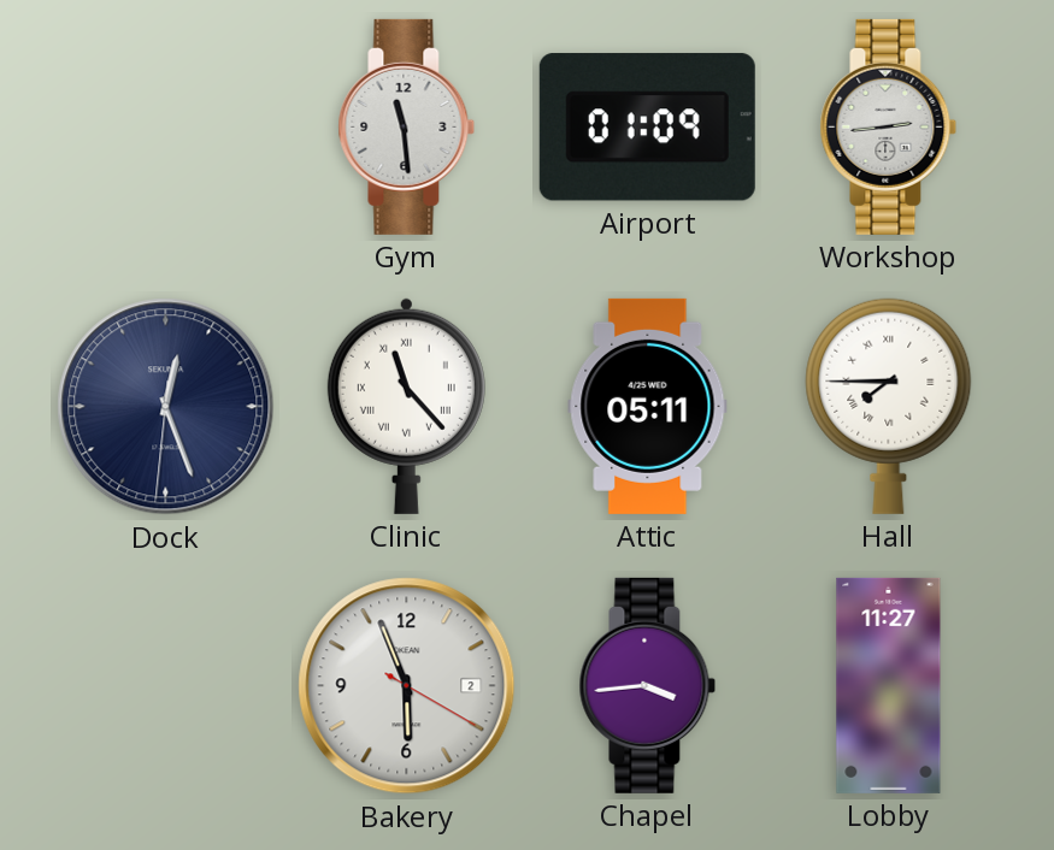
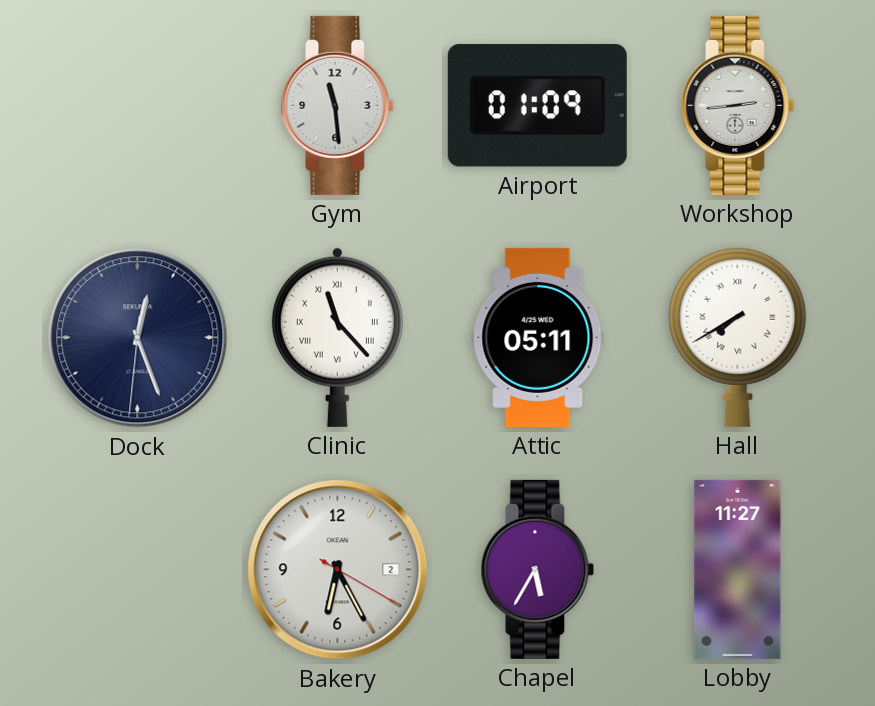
Hall: 7:45 -> 7:40 (738, 337)
Bakery: 5:56 -> 6:25 (338, 570)
Chapel: 3:44 -> 5:35 (538, 569)
